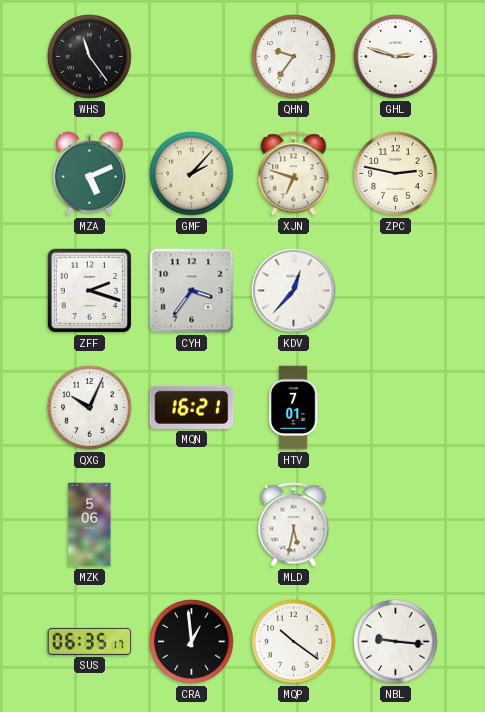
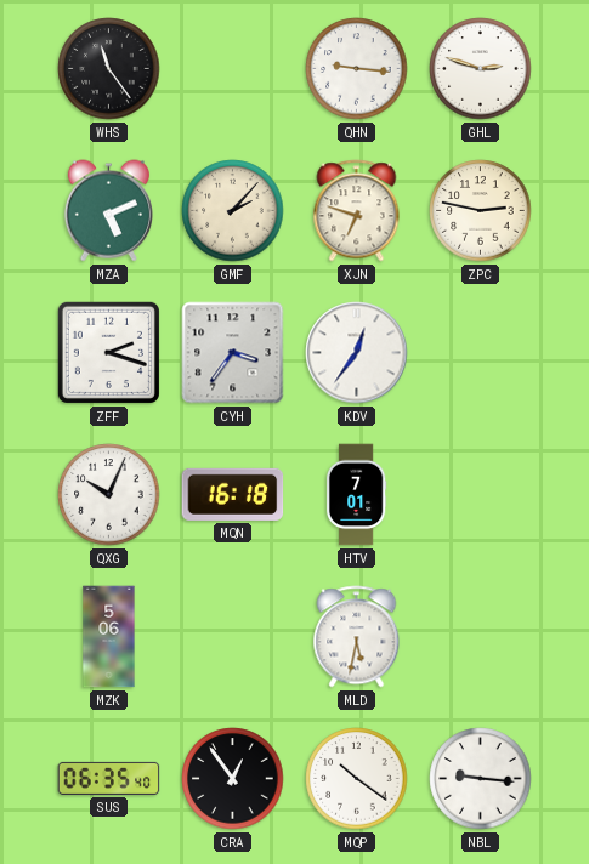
QHN: 9:36 -> 9:16 (357, 69)
KDV: 12:37 -> 12:36 (357, 353)
MQN: 16:21 -> 16:18 (233, 494)
SUS: 06:35:17 -> 06:35:40 (109, 778)
CRA: 12:59 -> 12:54 (233, 779)
